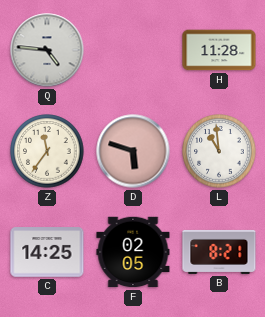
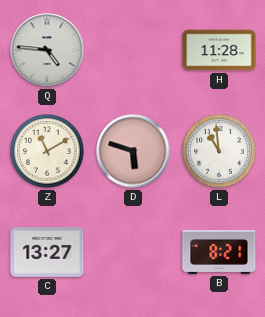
Z: 11:36 -> 11:10 (47, 151)
C: 14:25 -> 13:27 (47, 252)
F: 02:05 -> none (133, 252)
